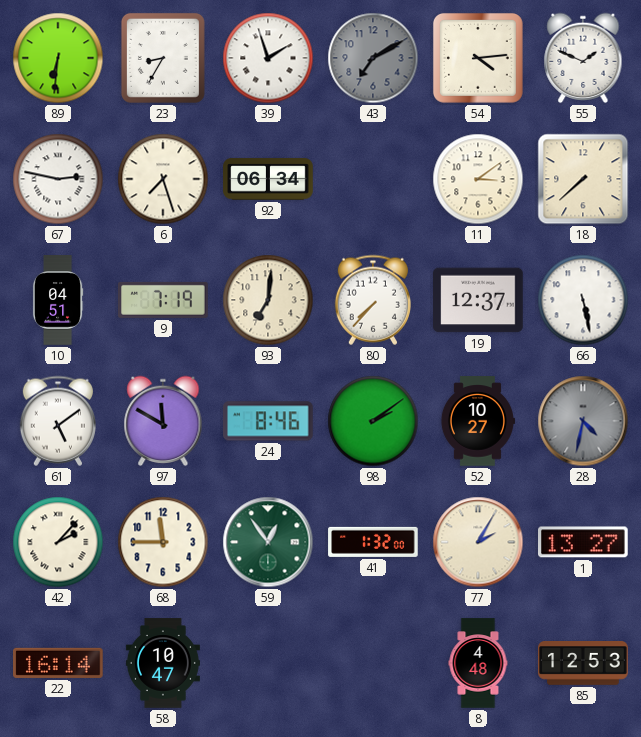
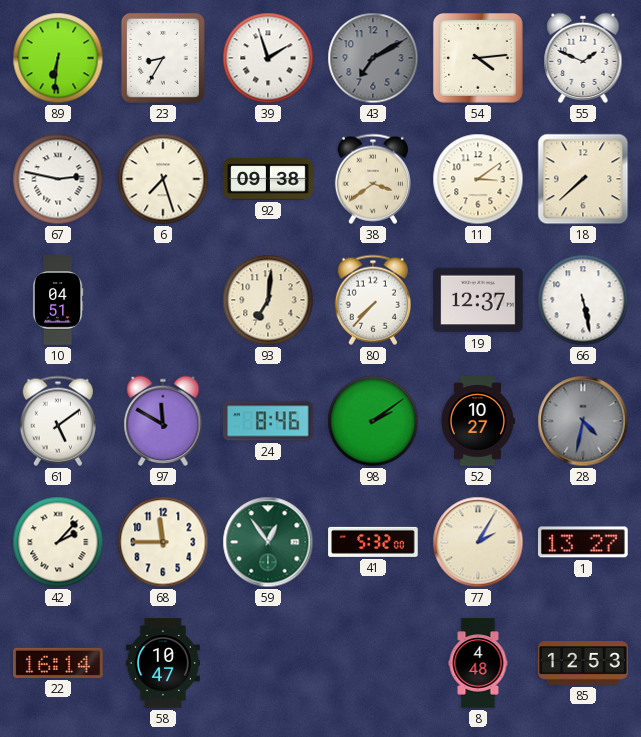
92: 06:34 -> 09:38 (268, 179)
38: none -> 3:39 (373, 179)
9: 7:19 -> none (163, 300)
41: 1:32 -> 5:32 (373, 542)
